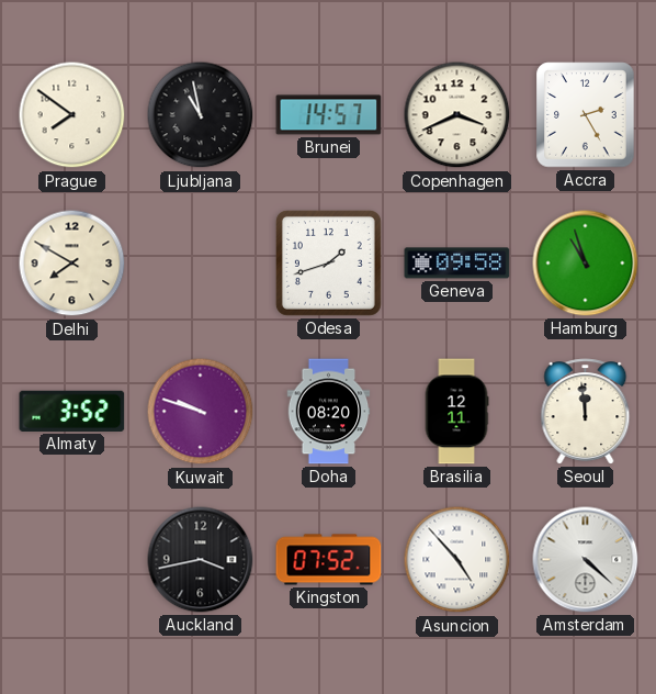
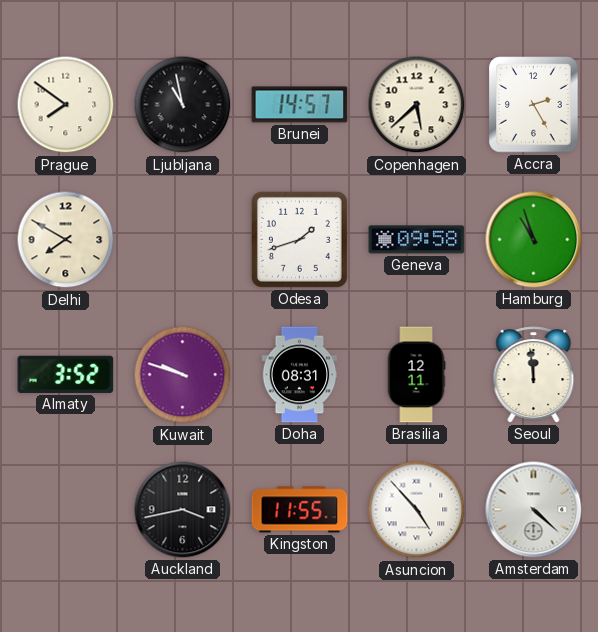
Copenhagen: 3:41 -> 5:38 (417, 105)
Doha: 08:20 -> 08:31 (300, 375)
Kingston: 07:52 -> 11:55 (300, 510)
